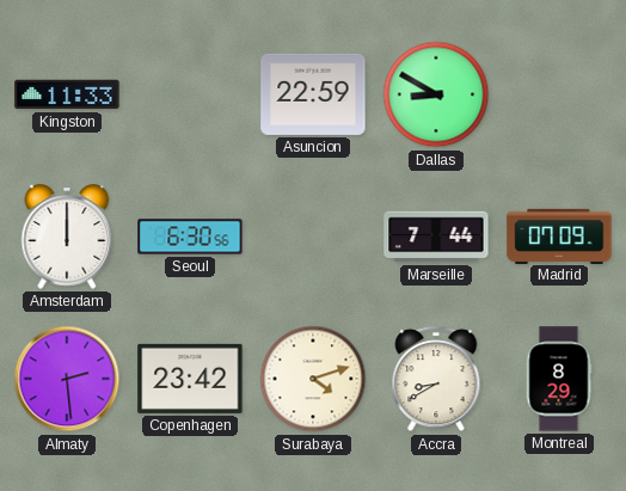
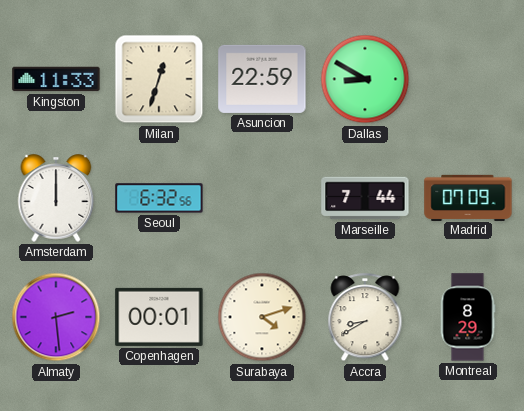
Milan: none -> 12:33 (159, 79)
Seoul: 6:30 -> 6:32 (159, 198)
Copenhagen: 23:42 -> 00:01 (159, 317)
